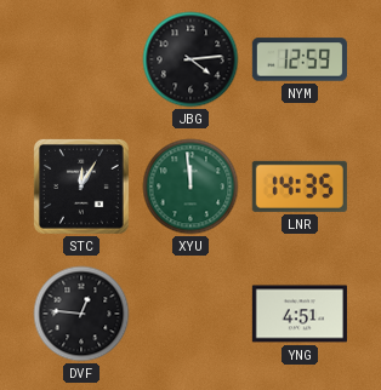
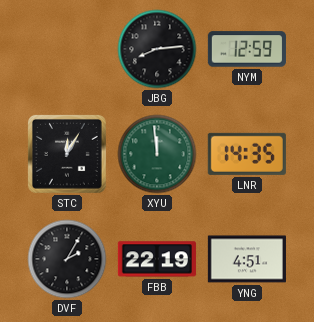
JBG: 4:14 -> 8:14 (157, 49)
DVF: 12:46 -> 2:05 (67, 259)
FBB: none -> 22:19 (157, 259)
